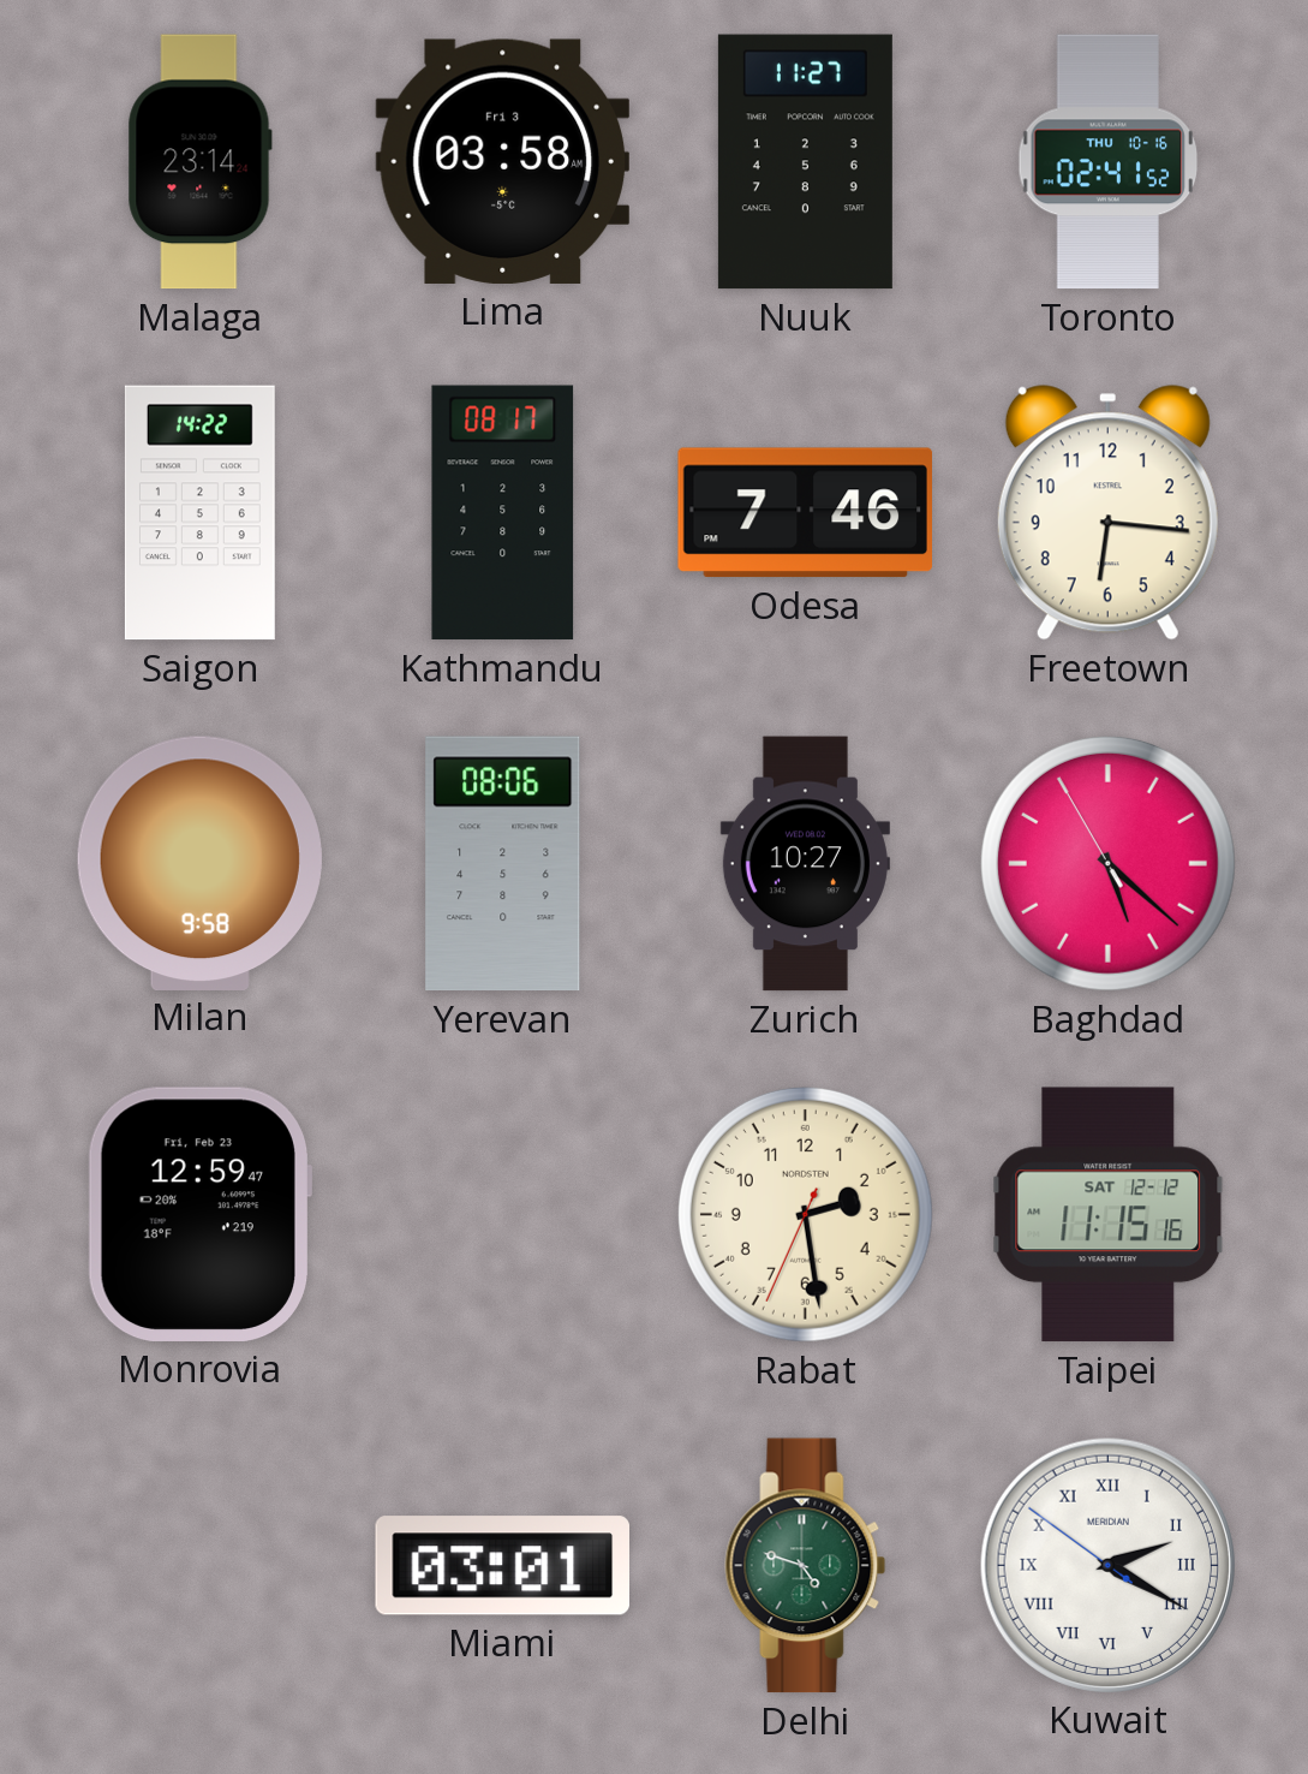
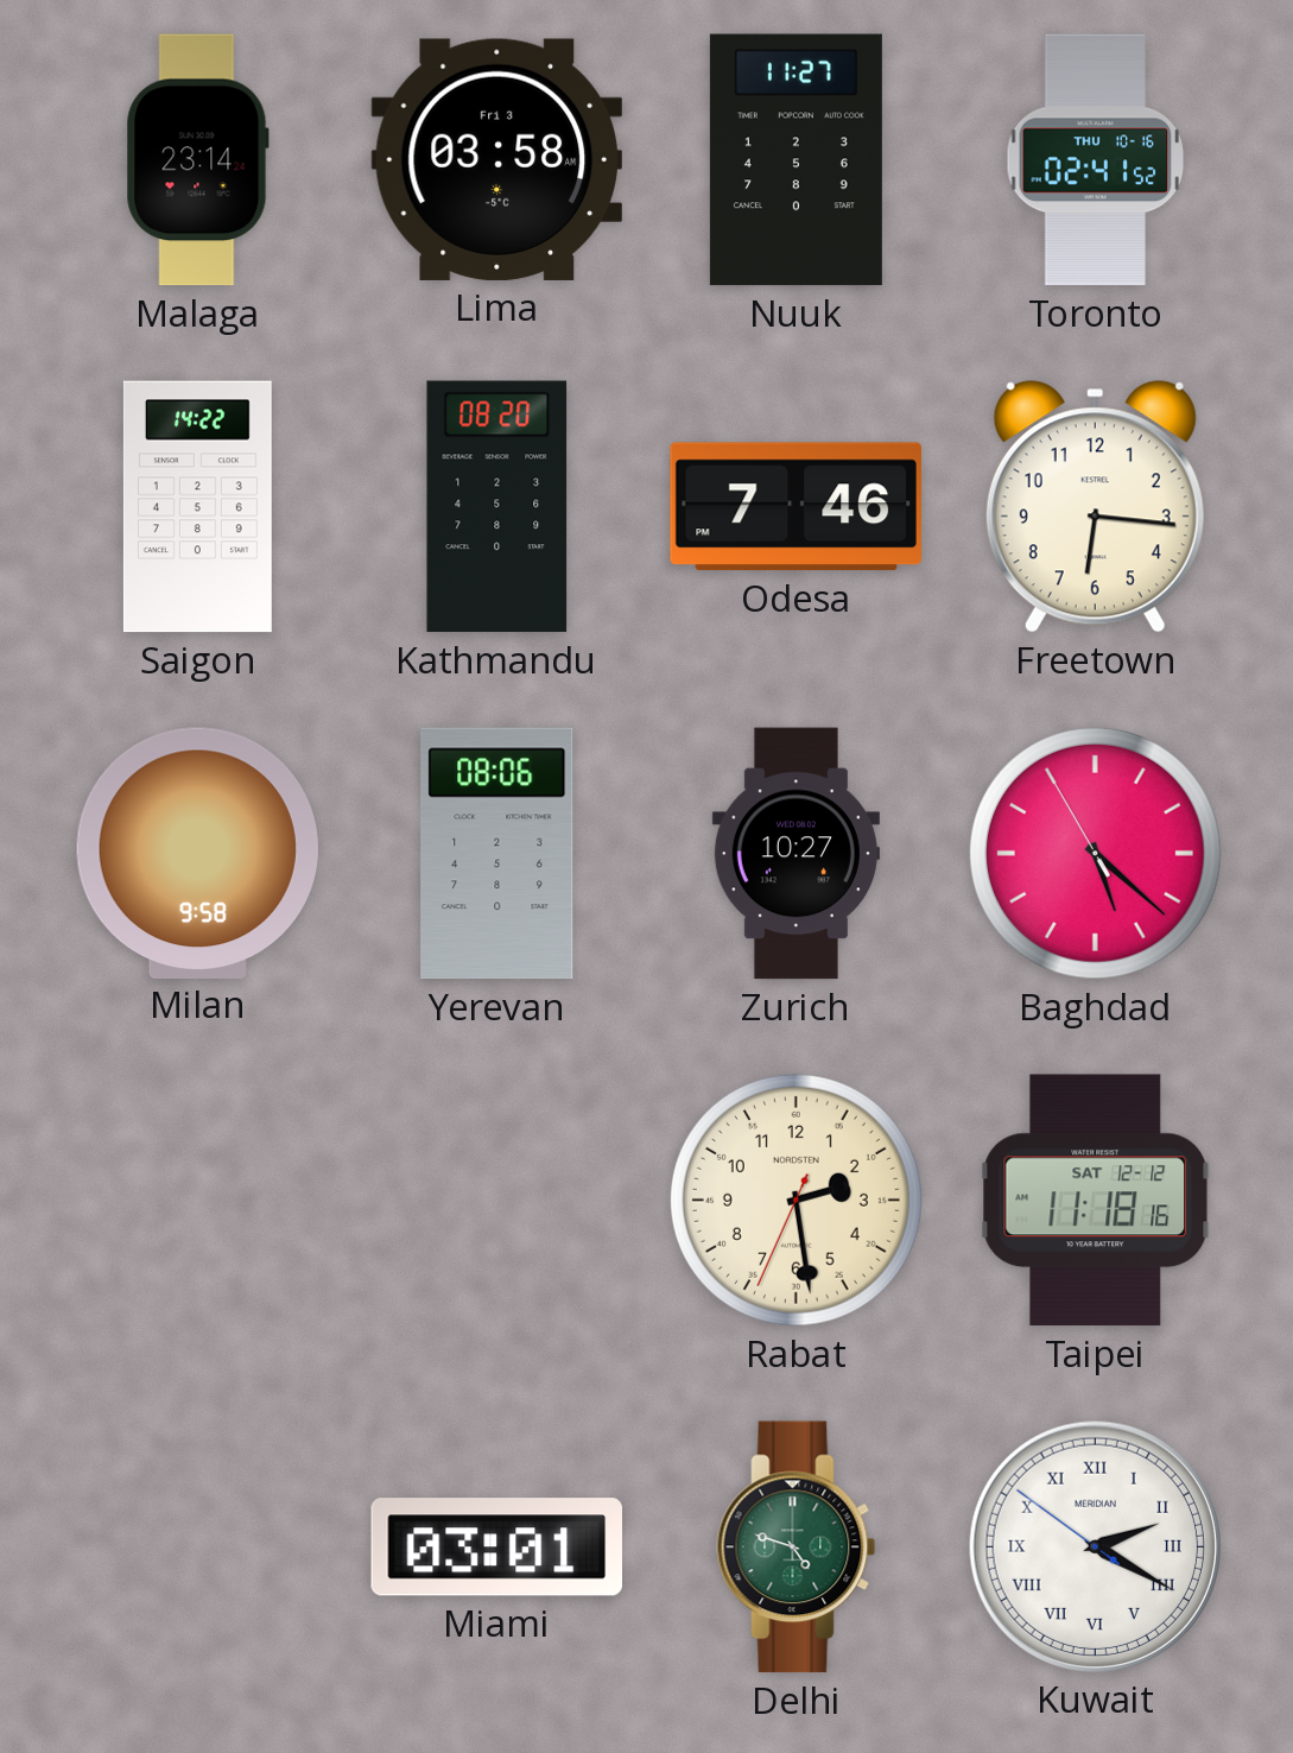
Kathmandu: 08:17 -> 08:20 (497, 507)
Monrovia: 12:59 -> none (199, 1214)
Taipei: 11:15 -> 11:18 (1096, 1201)
